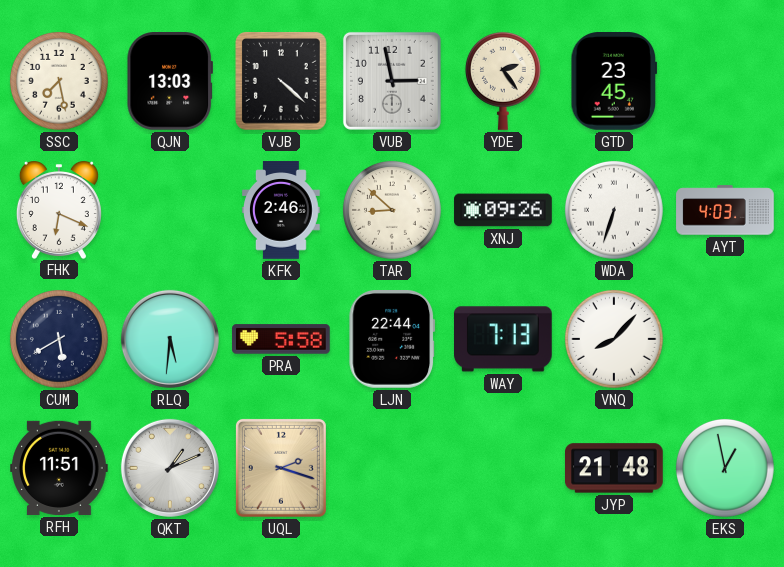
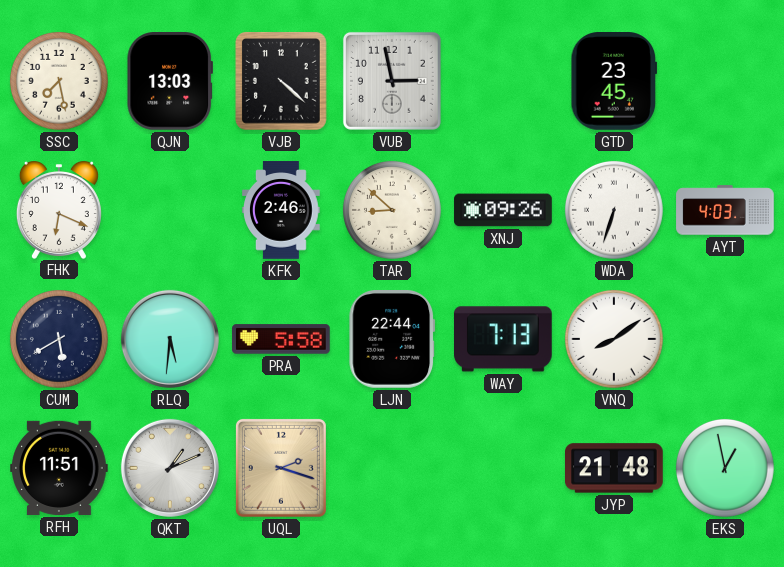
YDE: 2:24 -> none (503, 81)
VNQ: 8:07 -> 8:09 (614, 339)
